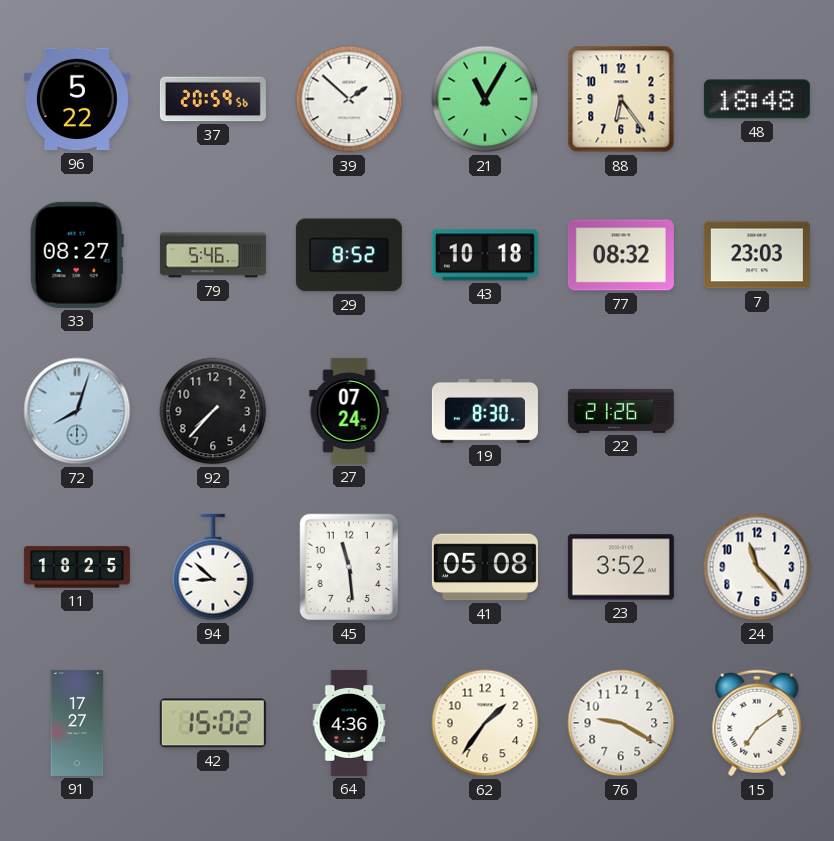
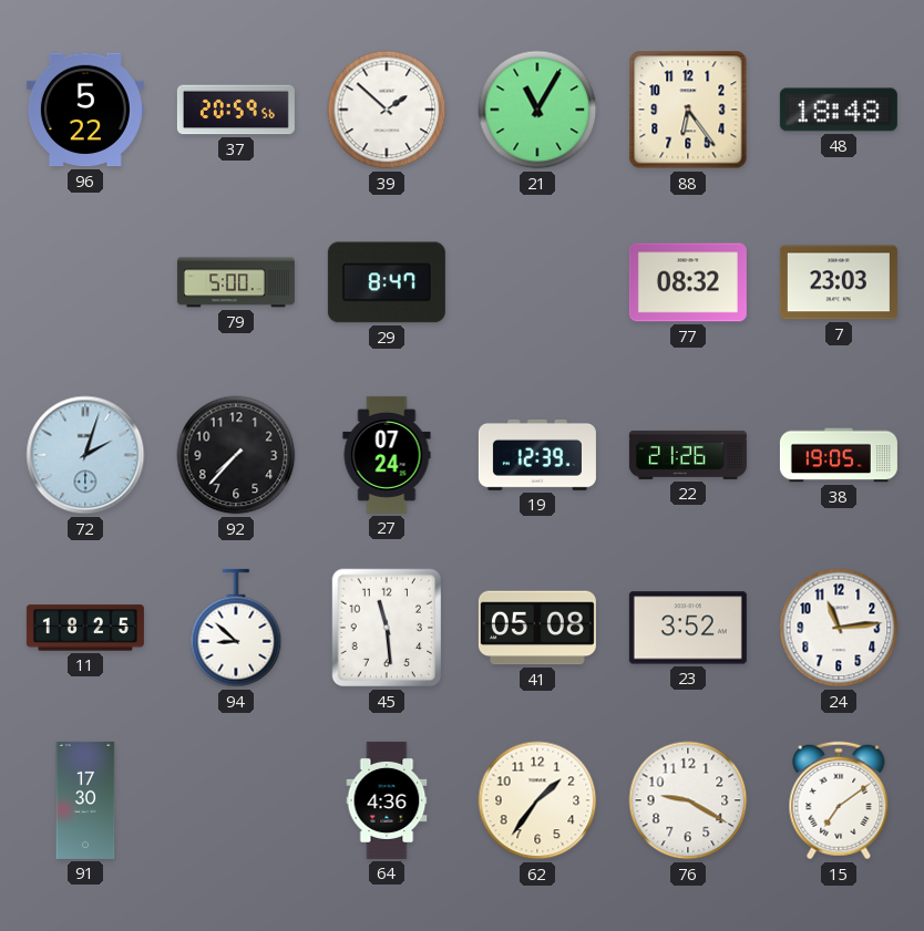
33: 08:27 -> none (77, 255)
79: 5:46 -> 5:00 (236, 282)
29: 8:52 -> 8:47 (387, 282)
43: 10:18 -> none (485, 255)
72: 8:03 -> 2:03 (85, 455)
19: 8:30 -> 12:39 (537, 455)
38: none -> 19:05 (839, 455)
24: 11:23 -> 11:14 (839, 628)
91: 17:27 -> 17:30 (85, 800)
42: 15:02 -> none (213, 723)
